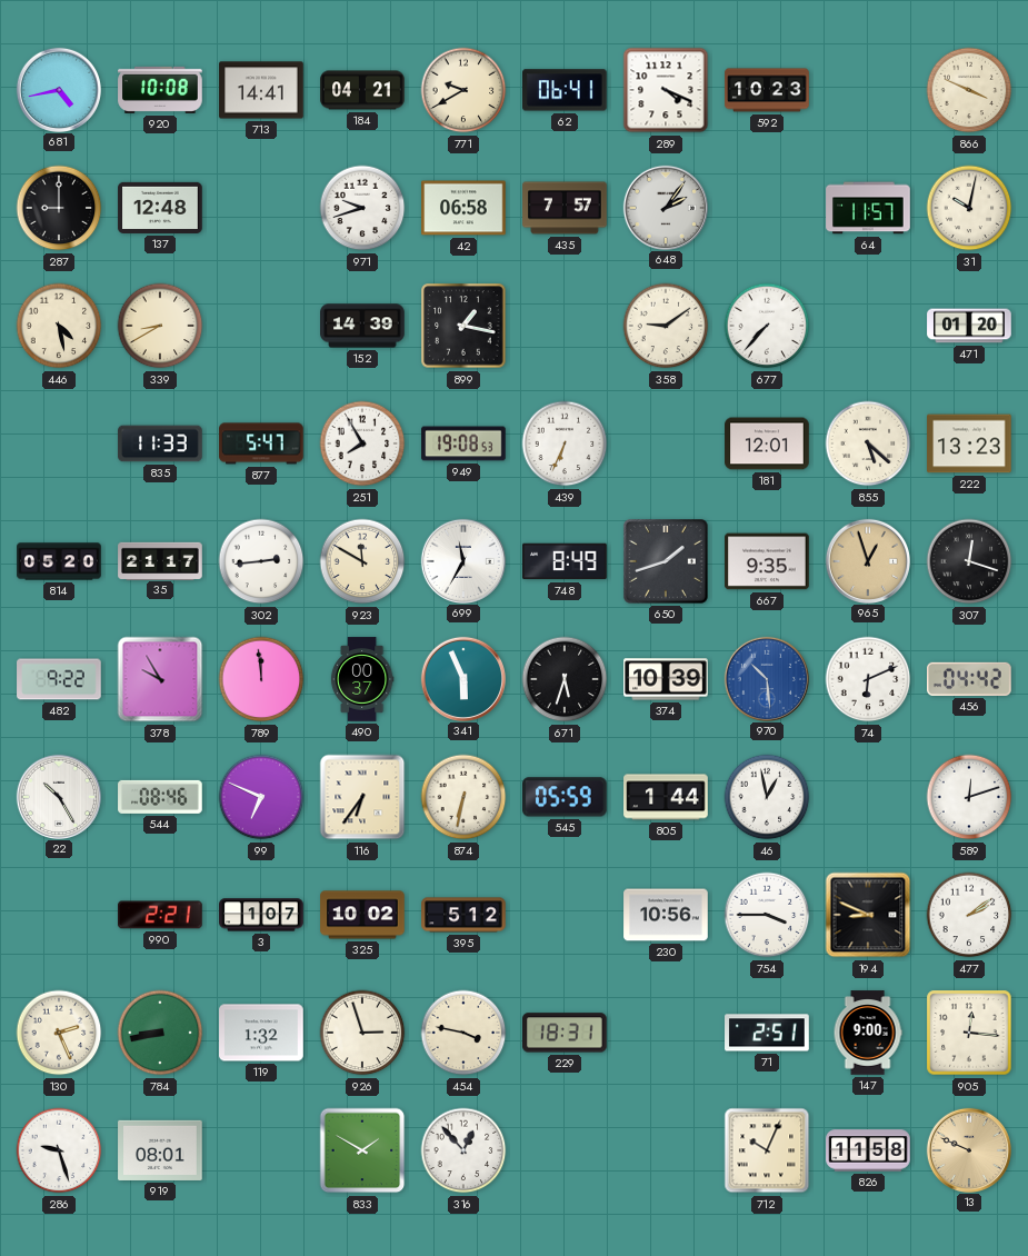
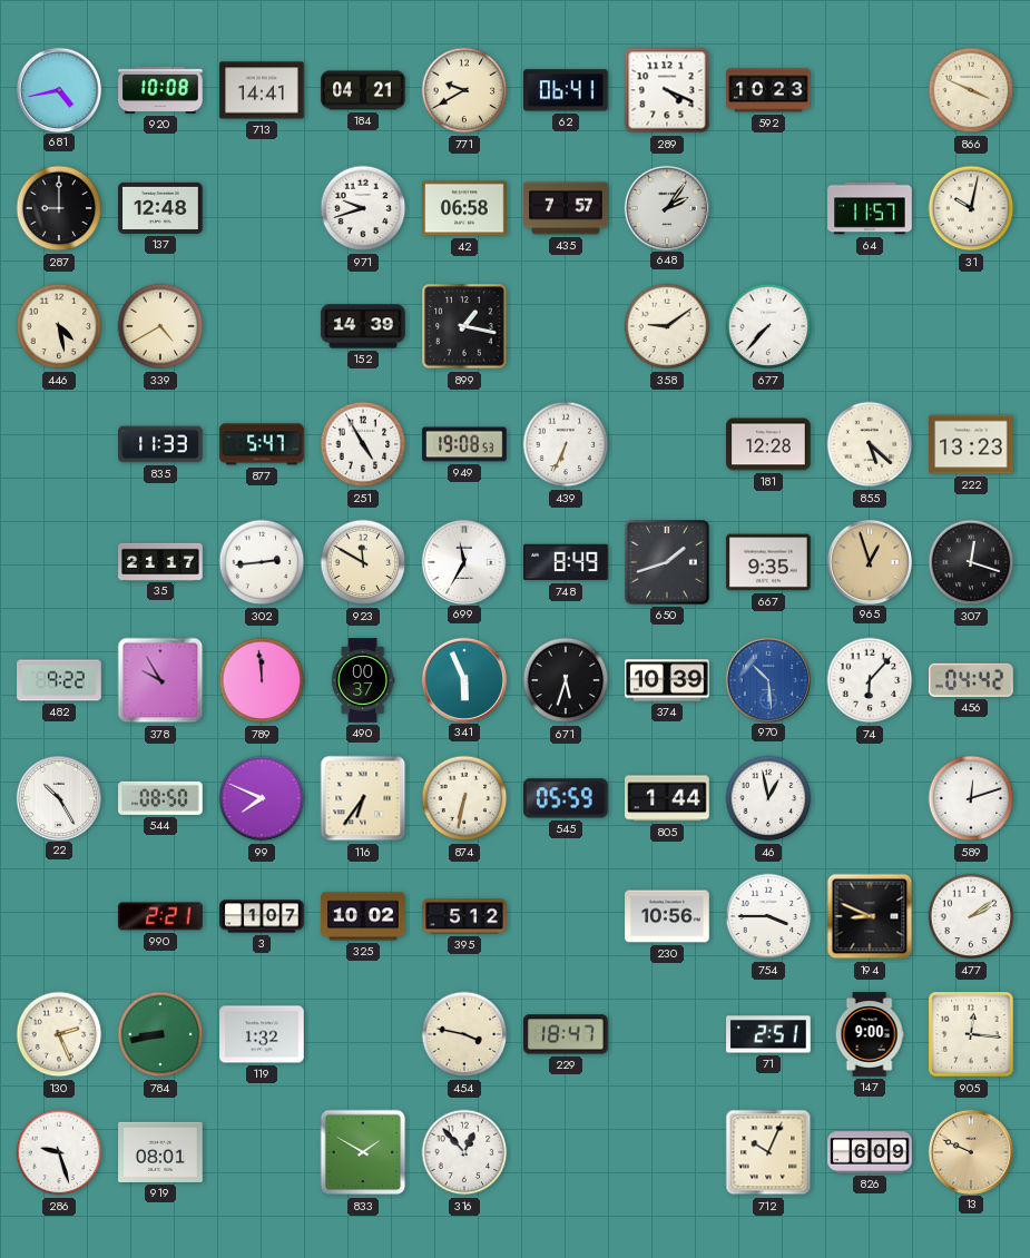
339: 8:40 -> 4:40 (160, 326)
471: 01:20 -> none (969, 326)
251: 7:55 -> 4:55 (363, 444)
181: 12:01 -> 12:28 (768, 444)
814: 05:20 -> none (59, 561)
74: 6:11 -> 6:07 (870, 680)
544: 08:46 -> 08:50 (160, 798)
99: 6:49 -> 7:49 (262, 798)
926: 2:57 -> none (362, 1033)
229: 18:31 -> 18:47 (567, 1034)
826: 11:58 -> 6:09 (870, 1152)
